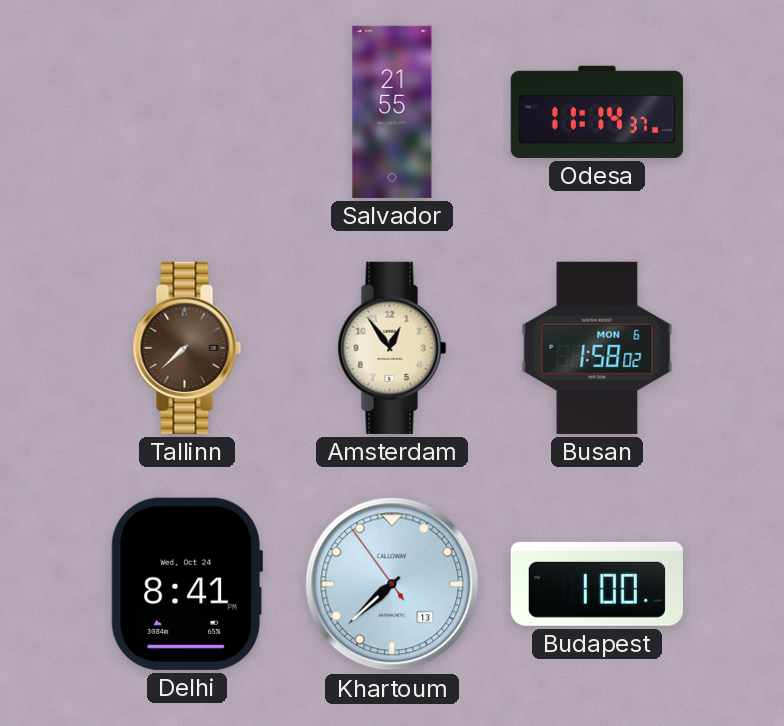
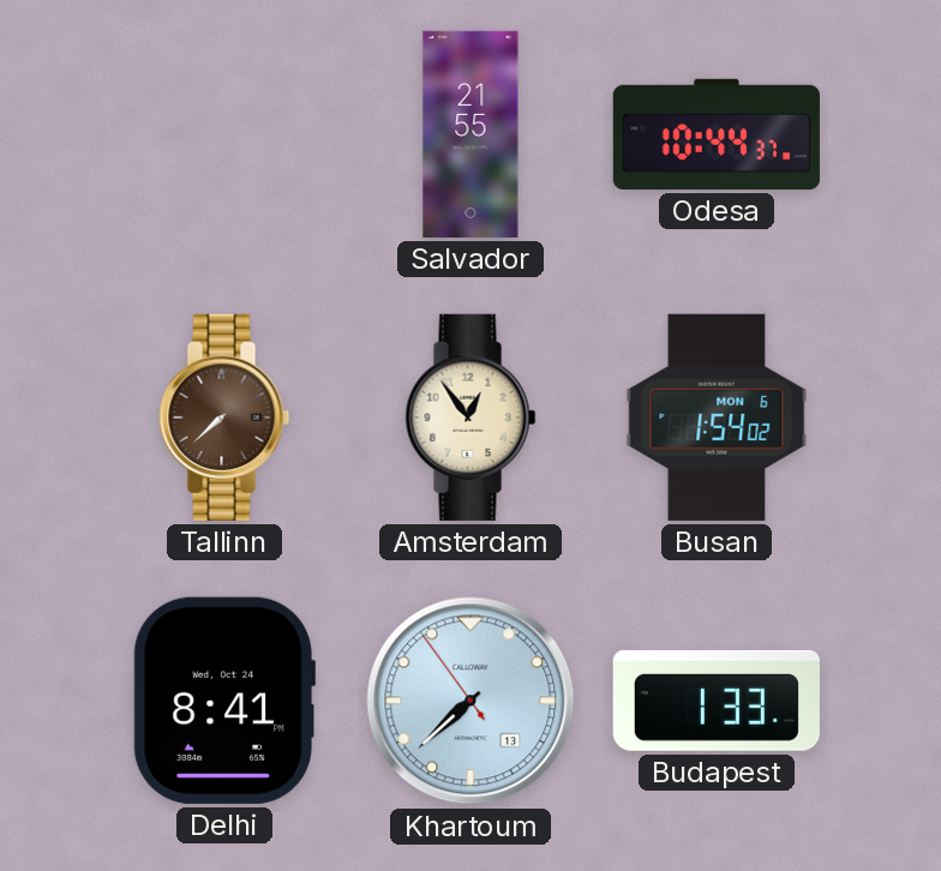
Odesa: 11:14 -> 10:44 (717, 134)
Busan: 1:58 -> 1:54 (717, 418)
Budapest: 1:00 -> 1:33 (717, 701)
